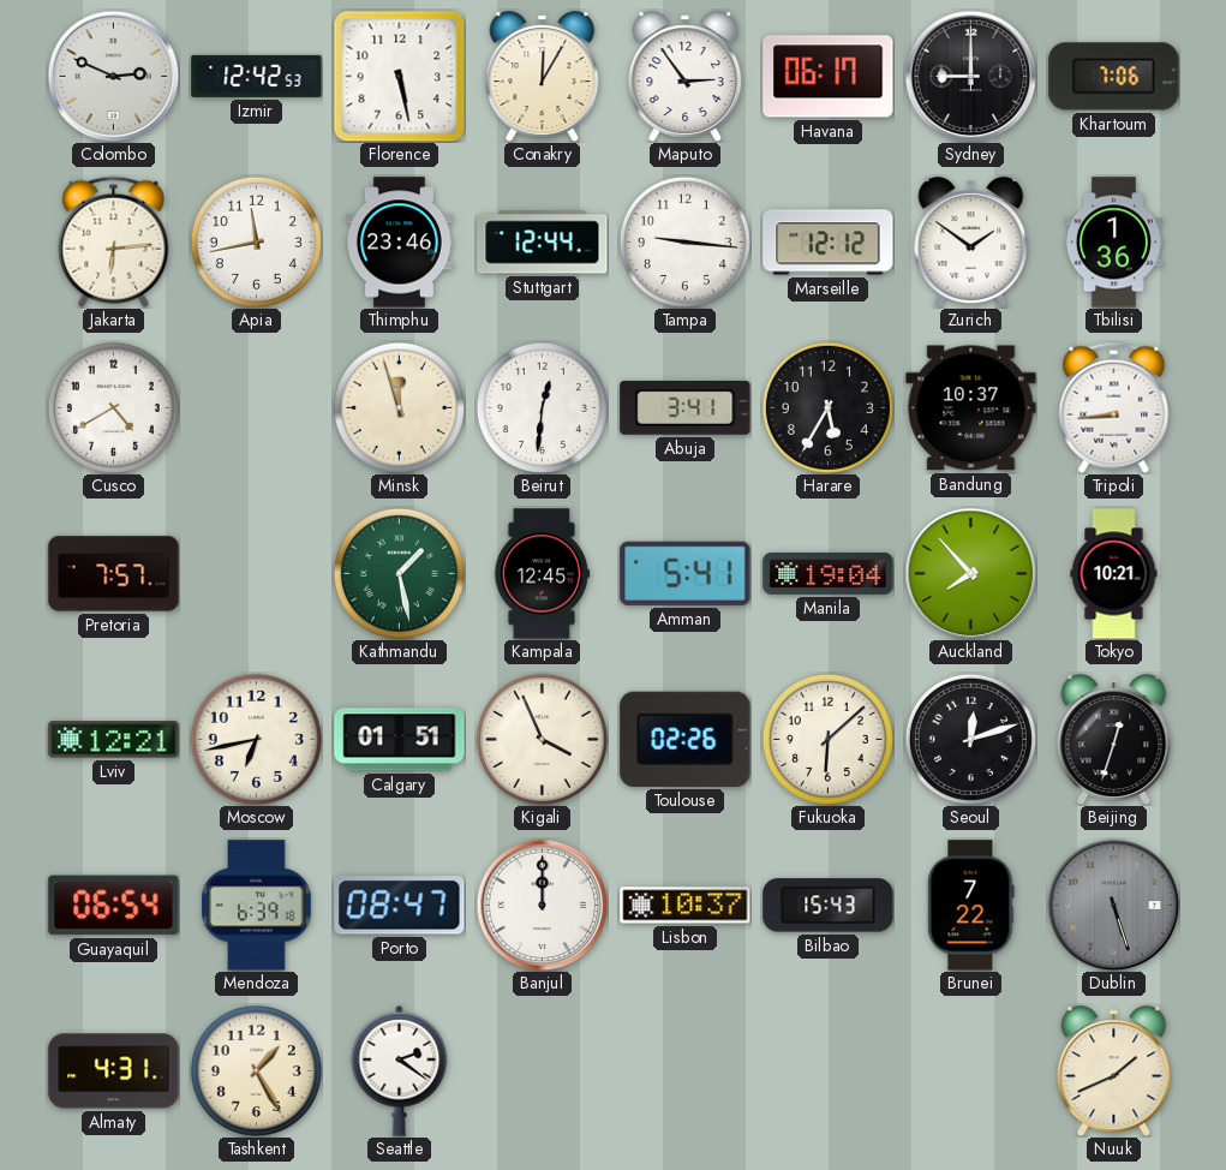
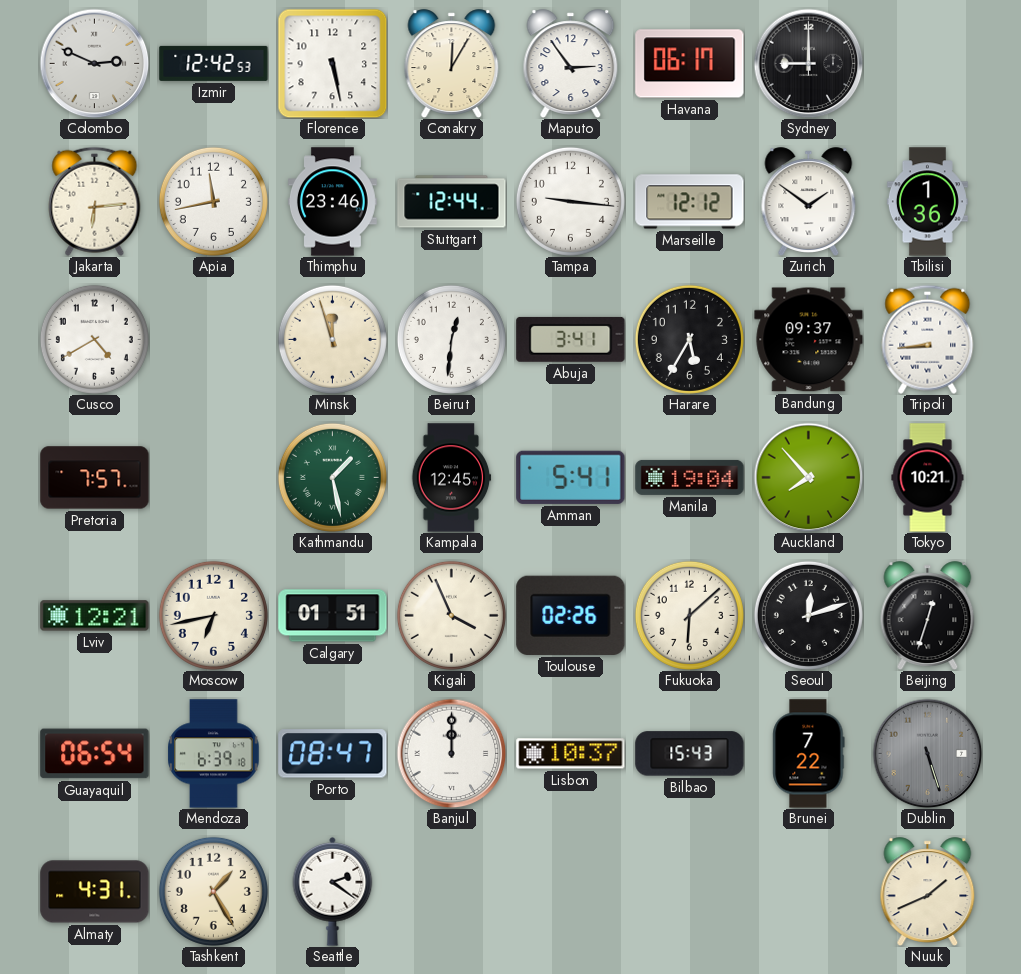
Khartoum: 7:06 -> none (1114, 77)
Bandung: 10:37 -> 09:37 (809, 340)
